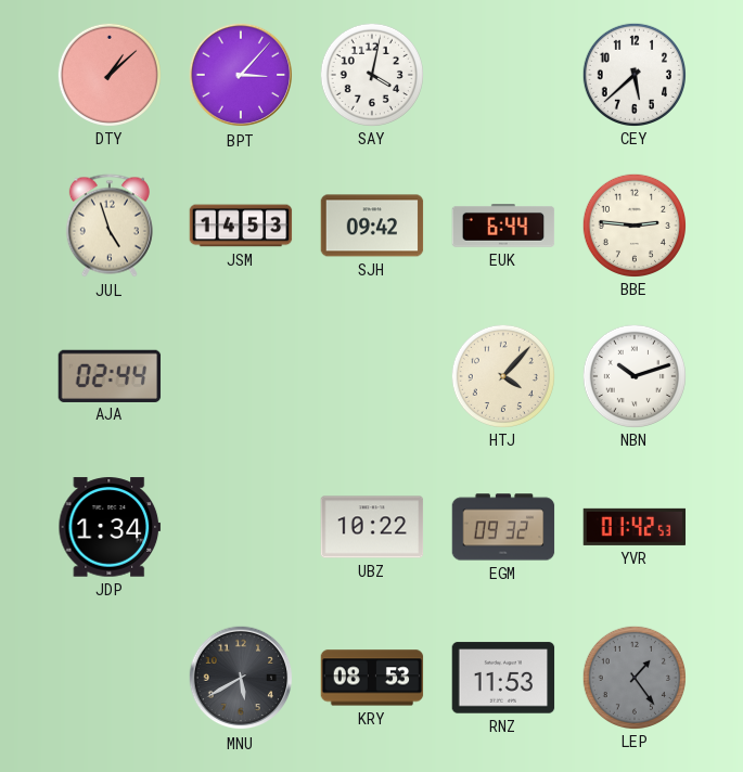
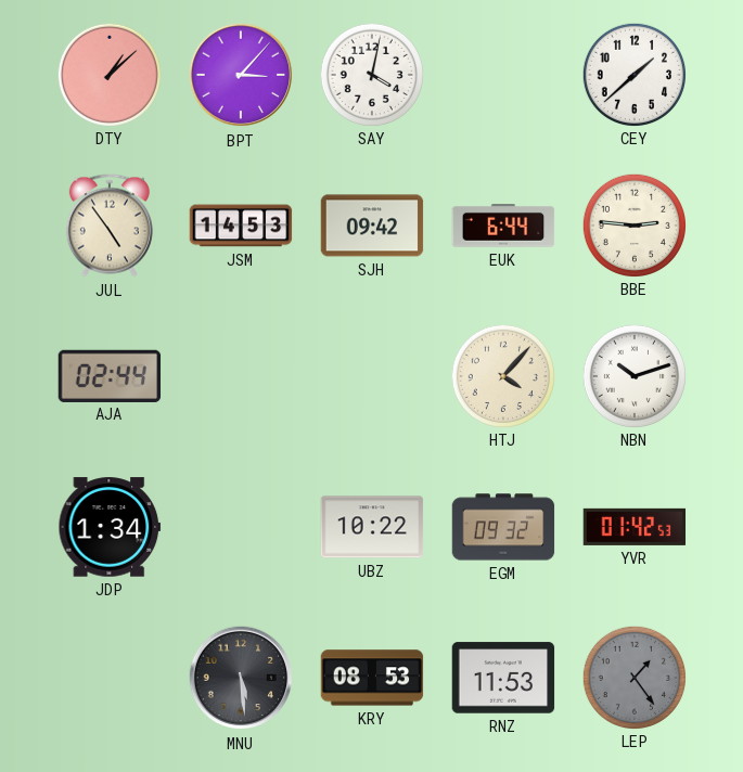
CEY: 5:38 -> 1:38 (633, 74)
JUL: 4:57 -> 4:54 (110, 226)
MNU: 5:40 -> 5:29 (241, 678)
